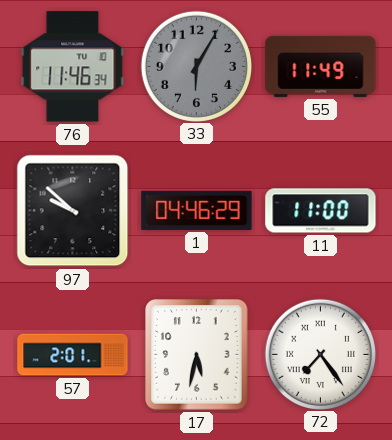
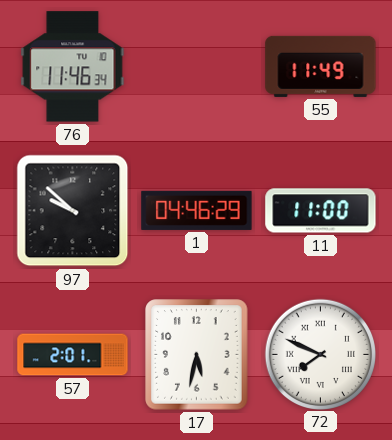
33: 6:05 -> none (196, 66)
72: 7:24 -> 7:49 (320, 354)
